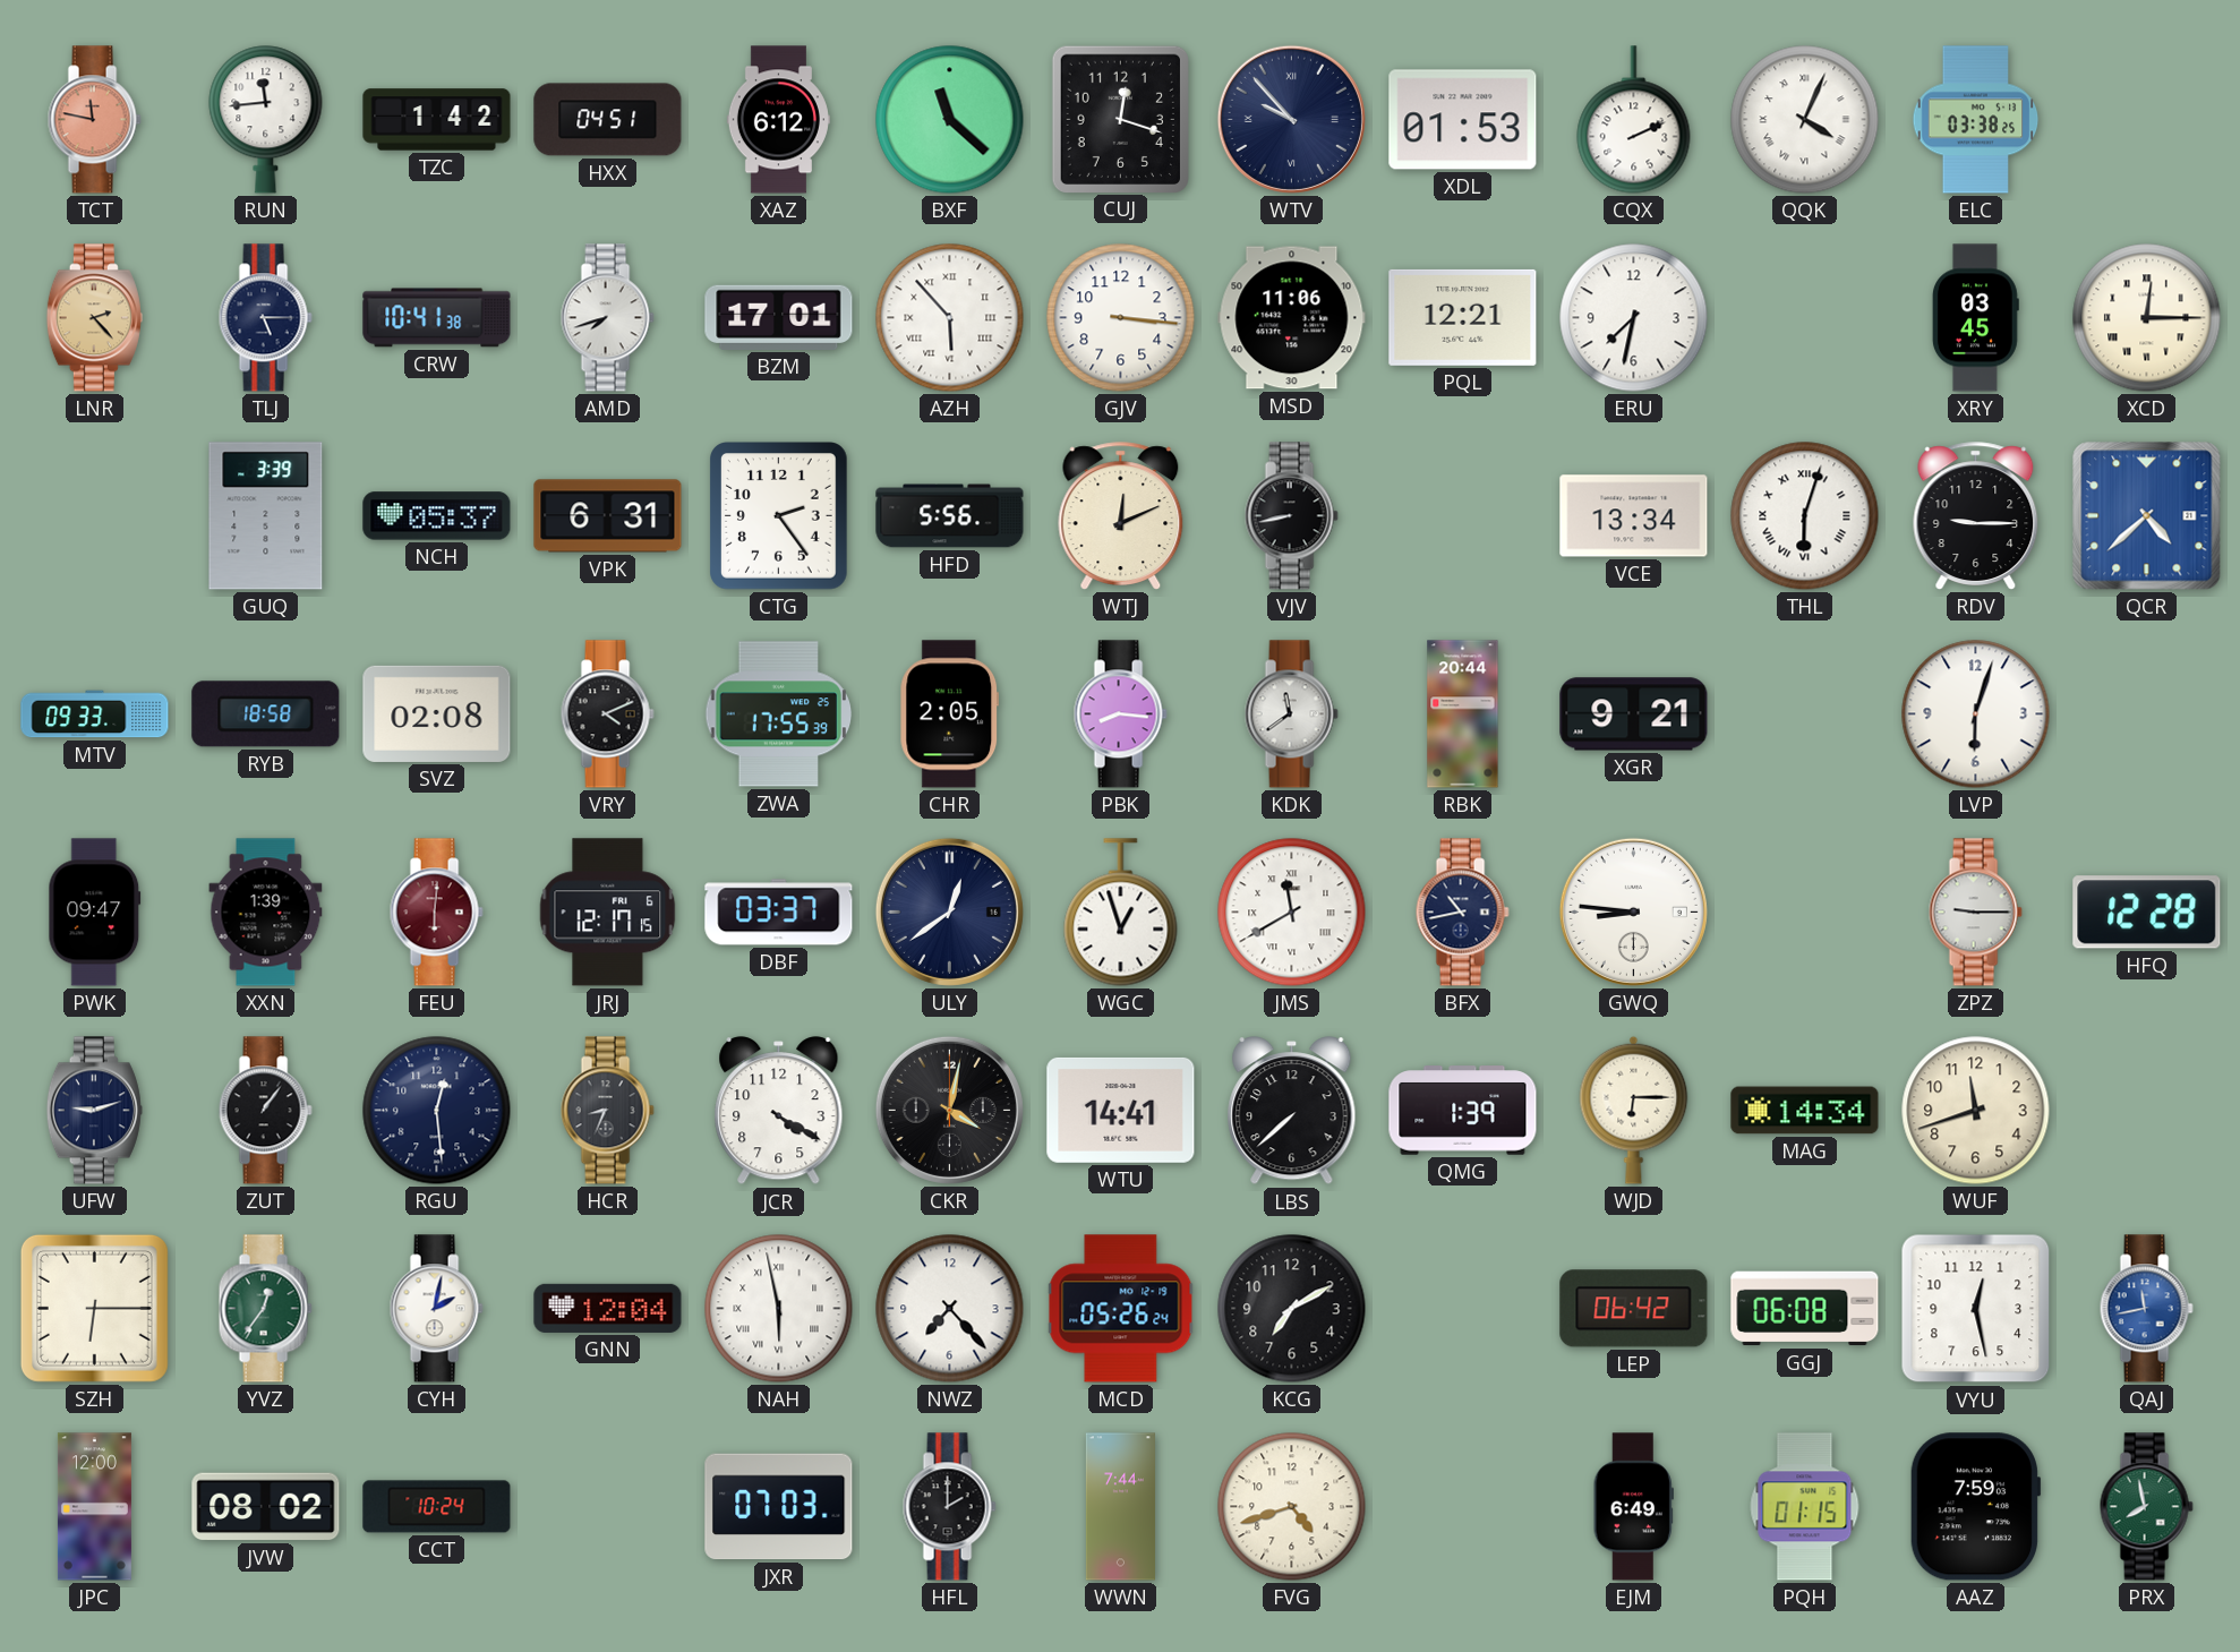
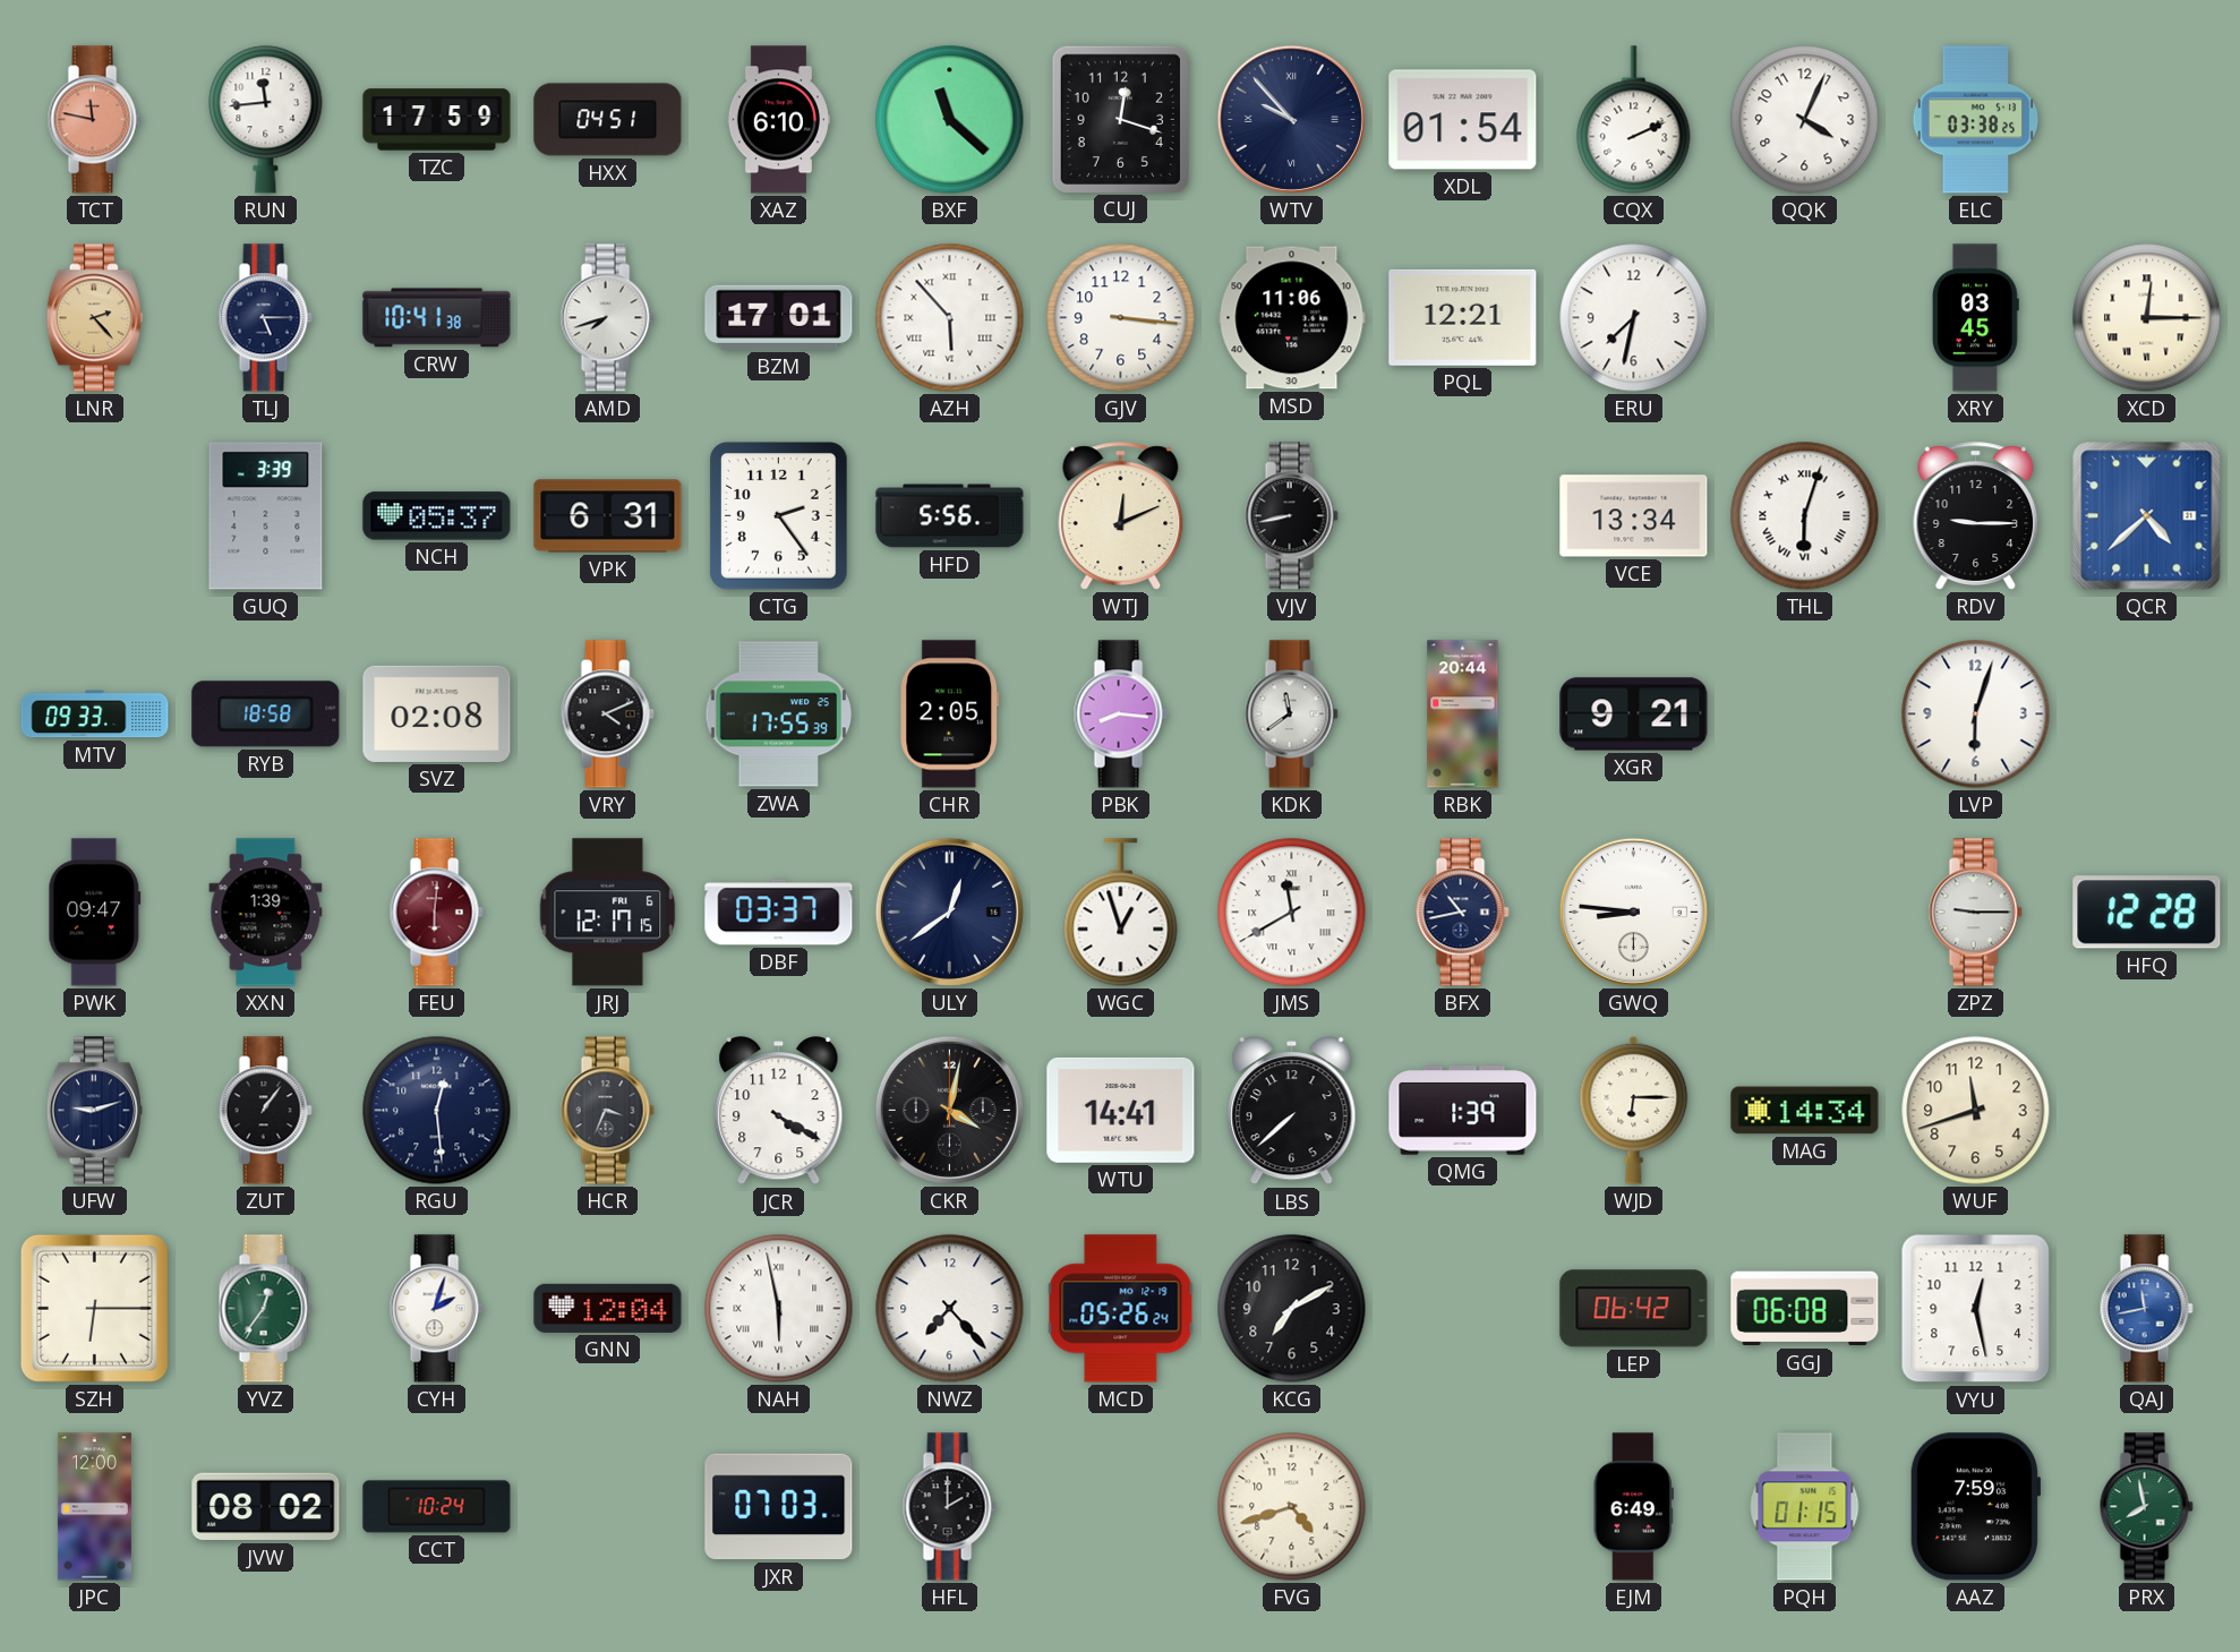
TZC: 1:42 -> 17:59 (437, 120)
XAZ: 6:12 -> 6:10 (778, 120)
XDL: 01:53 -> 01:54 (1463, 120)
QQK numerals: Roman -> Arabic (1805, 120)
HCR: 8:34 -> 3:34 (607, 1111)
CYH: 2:02 -> 2:03 (436, 1309)
WWN: 7:44 -> none (1120, 1507)
